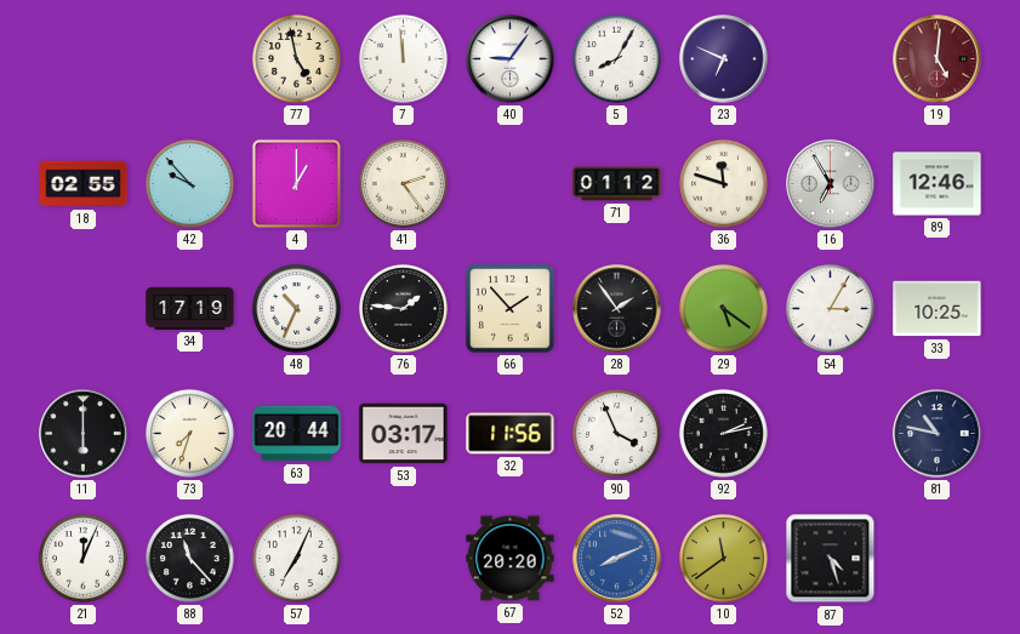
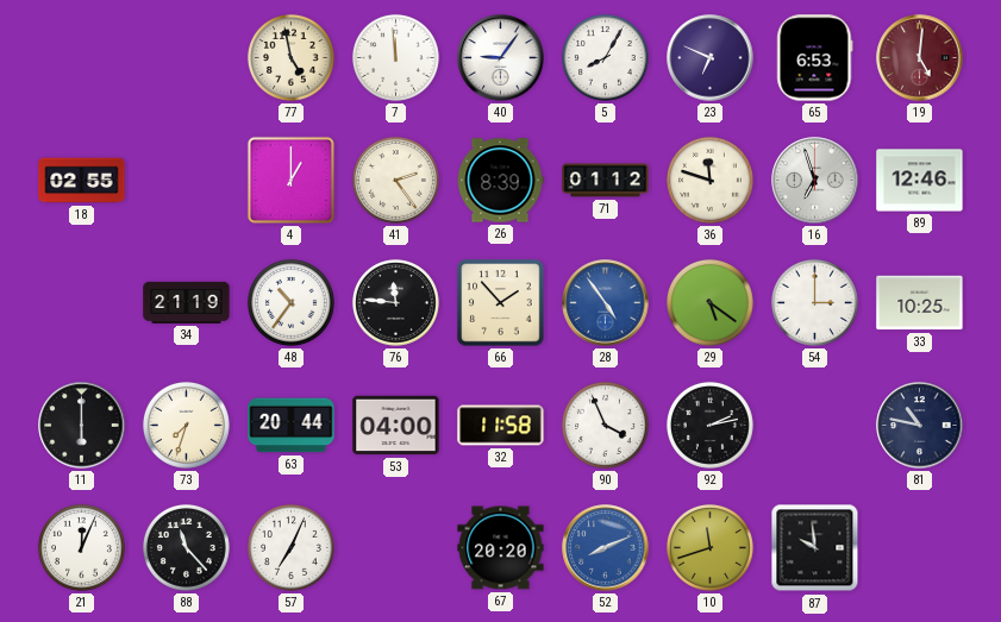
65: none -> 6:53 (815, 58)
42: 9:53 -> none (189, 183)
26: none -> 8:39 (500, 181)
16: 6:55 -> 6:57 (815, 181)
34: 17:19 -> 21:19 (187, 302)
48: 10:34 -> 10:36 (290, 302)
76: 1:46 -> 11:46 (395, 302)
28: 1:54 -> 4:54 (606, 303)
28 dial: black -> blue (606, 303)
54: 3:05 -> 3:00 (814, 302)
53: 03:17 -> 04:00 (396, 426)
32: 11:56 -> 11:58 (501, 426)
10: 11:39 -> 11:42 (709, 547)
87: 4:27 -> 9:59 (815, 548)
